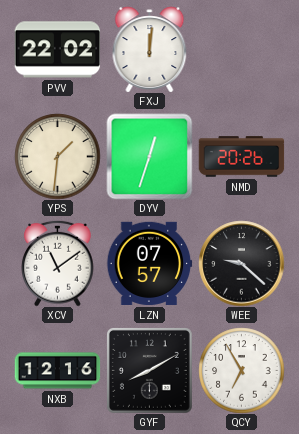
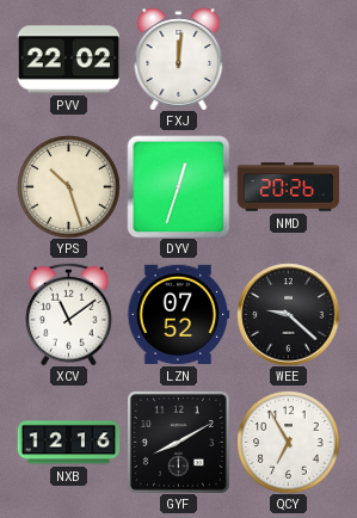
YPS: 1:31 -> 10:27 (68, 186)
LZN: 07:57 -> 07:52 (178, 314)
